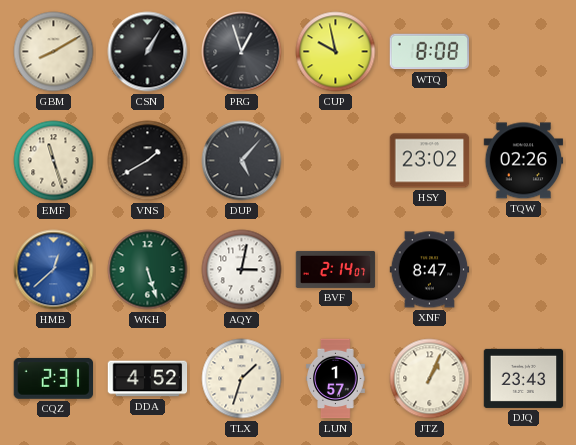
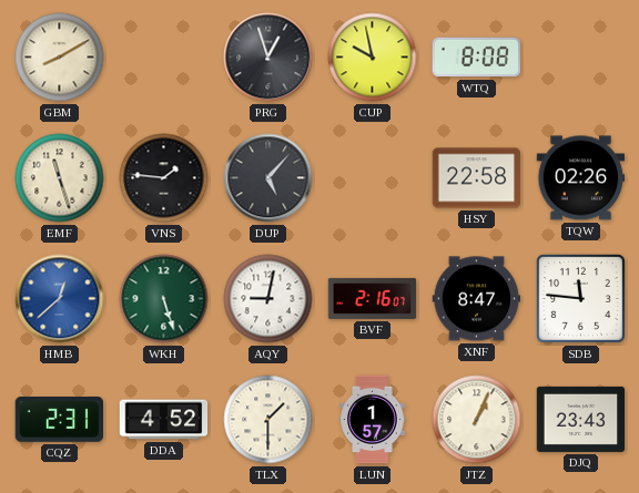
CSN: 1:05 -> none (148, 52)
VNS: 1:40 -> 1:46 (164, 178)
HSY: 23:02 -> 22:58 (477, 178)
AQY: 3:02 -> 9:02 (268, 299)
BVF: 2:14 -> 2:16 (373, 298)
SDB: none -> 11:46 (580, 298)
TLX: 1:33 -> 1:30 (268, 420)
